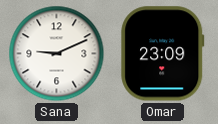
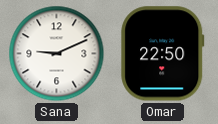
Omar: 23:09 -> 22:50 (163, 54)
